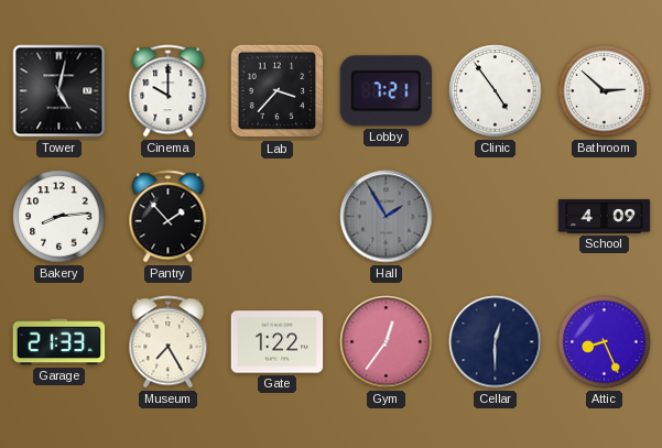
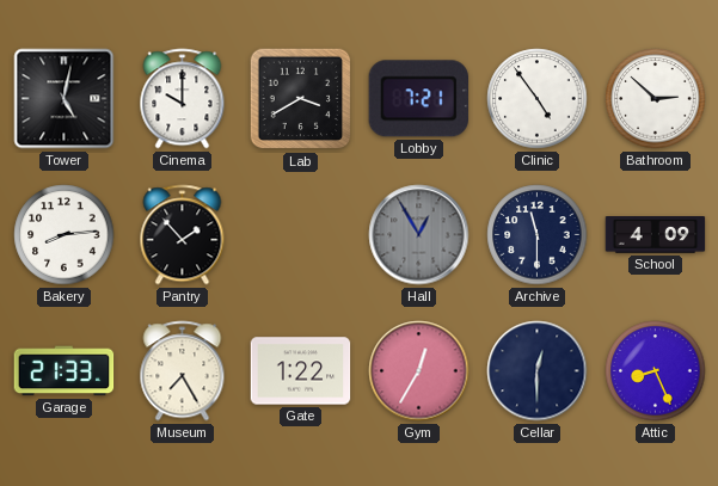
Lab: 3:37 -> 3:40 (301, 99)
Hall: 1:55 -> 12:55 (419, 235)
Archive: none -> 11:30 (538, 235)
Gym: 12:36 -> 12:35 (419, 371)
